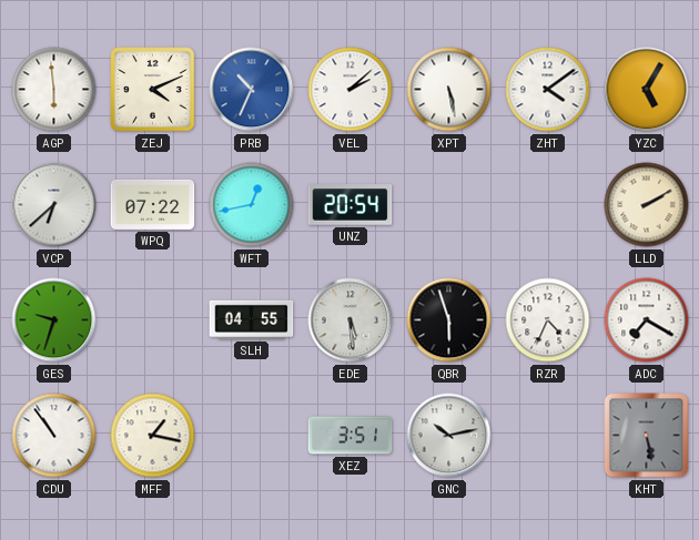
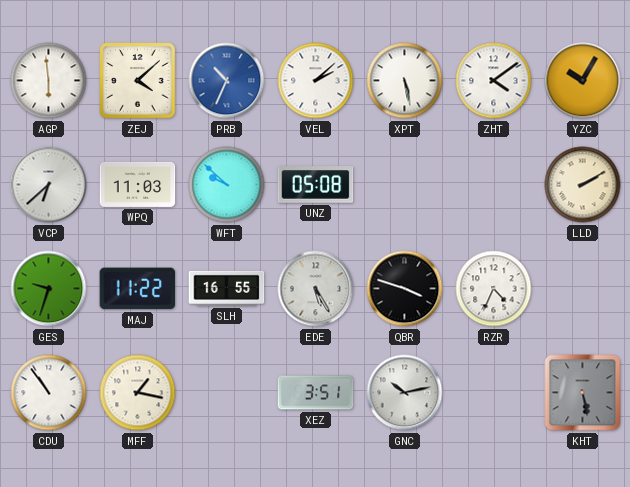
ZEJ: 4:11 -> 4:08 (138, 81)
YZC: 5:05 -> 10:05 (583, 81)
WPQ: 07:22 -> 11:03 (138, 184)
WFT: 12:43 -> 9:52 (227, 185)
UNZ: 20:54 -> 05:08 (316, 185)
MAJ: none -> 11:22 (138, 289)
SLH: 04:55 -> 16:55 (227, 288)
EDE: 5:29 -> 5:25 (316, 289)
QBR: 5:57 -> 3:48 (405, 289)
ADC: 7:20 -> none (647, 320)
